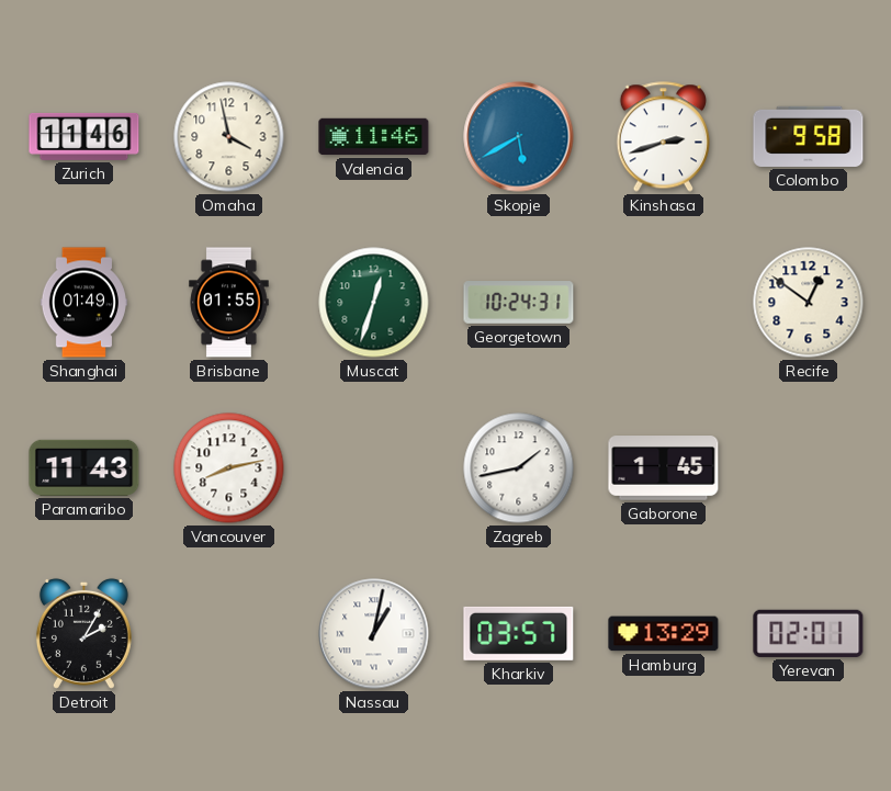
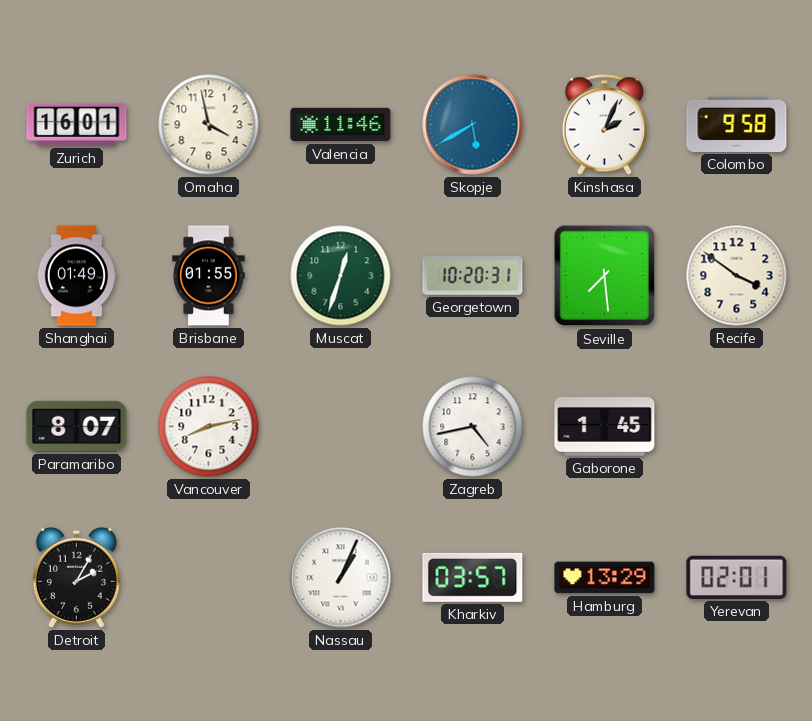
Zurich: 11:46 -> 16:01 (77, 124)
Kinshasa: 2:42 -> 2:04 (604, 125)
Georgetown: 10:24 -> 10:20 (473, 276)
Seville: none -> 7:29 (605, 276)
Recife: 12:51 -> 3:51 (737, 276)
Paramaribo: 11:43 -> 8:07 (77, 426)
Zagreb: 1:43 -> 4:43 (473, 427)
Nassau: 1:02 -> 1:04 (341, 578)
